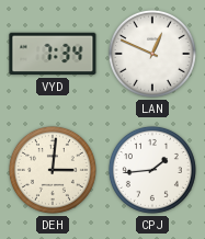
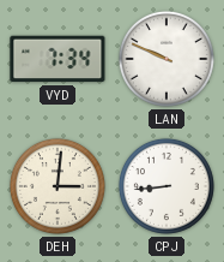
LAN: 12:49 -> 9:49 (167, 59)
CPJ: 1:44 -> 8:44 (167, 186)
